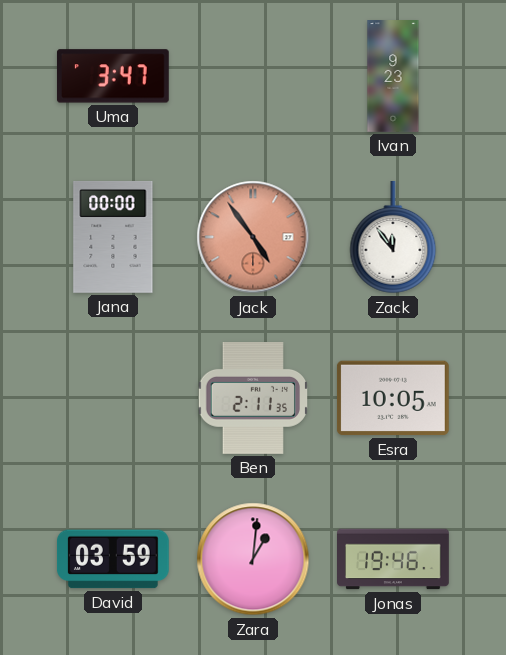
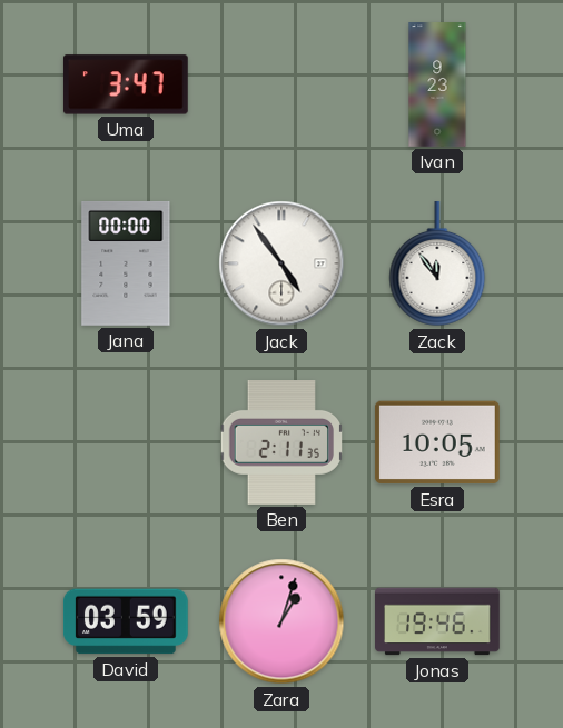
Jack dial: salmon -> white (281, 263)
Zara: 1:01 -> 1:03 (281, 621)
